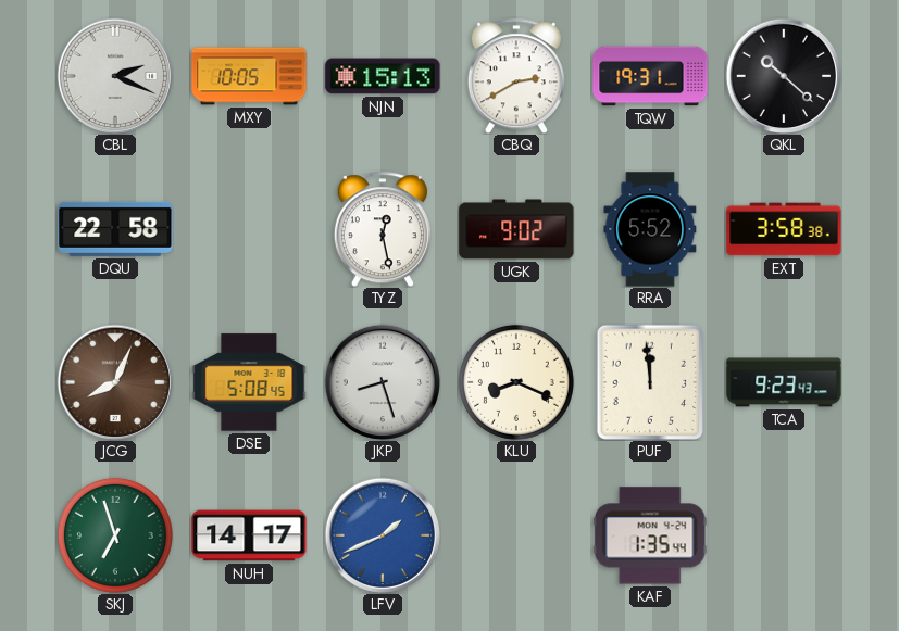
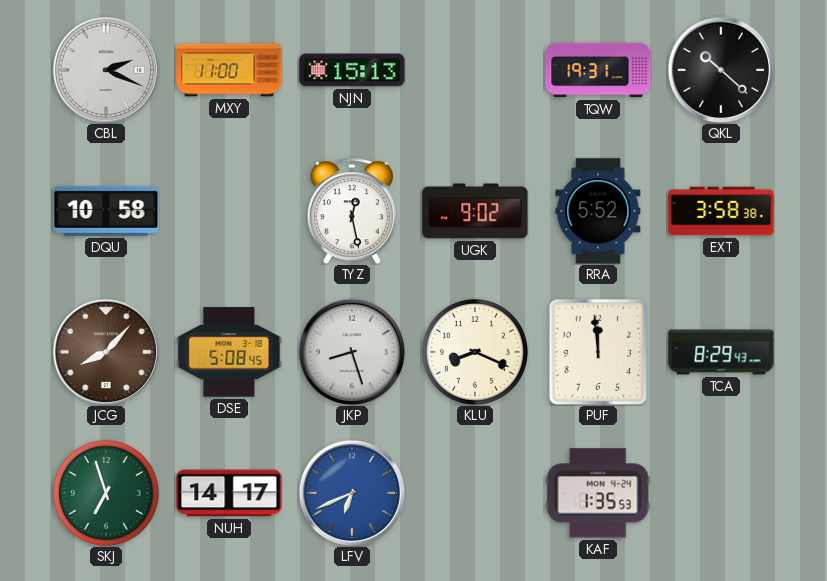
MXY: 10:05 -> 11:00 (229, 70)
CBQ: 2:40 -> none (516, 76)
DQU: 22:58 -> 10:58 (106, 211)
JCG: 8:04 -> 8:07 (105, 351)
TCA: 9:23 -> 8:29 (721, 352)
LFV: 1:41 -> 6:41 (351, 492)
KAF: 1:35:44 -> 1:35:53 (598, 493)
